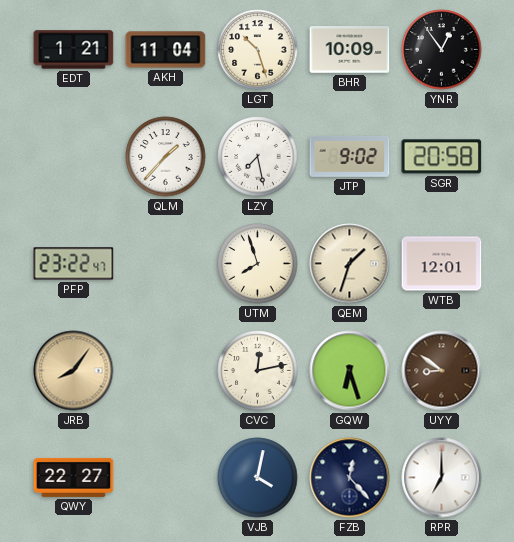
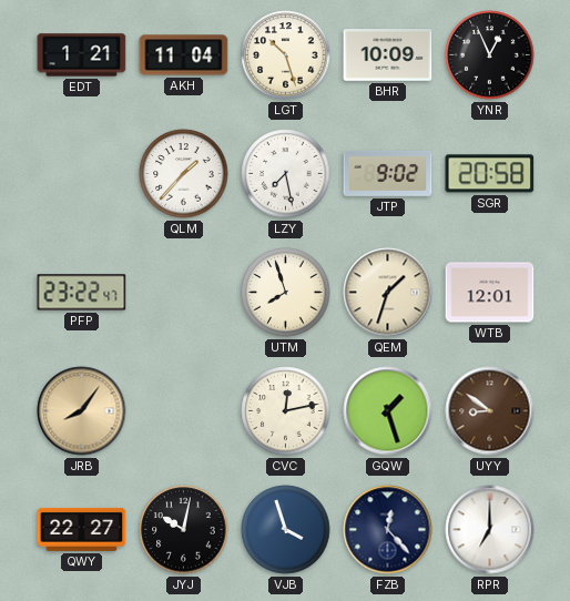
YNR: 12:54 -> 12:56 (490, 55)
GQW: 6:27 -> 1:27 (388, 411)
JYJ: none -> 10:02 (184, 530)
VJB: 4:02 -> 3:57 (286, 530)
